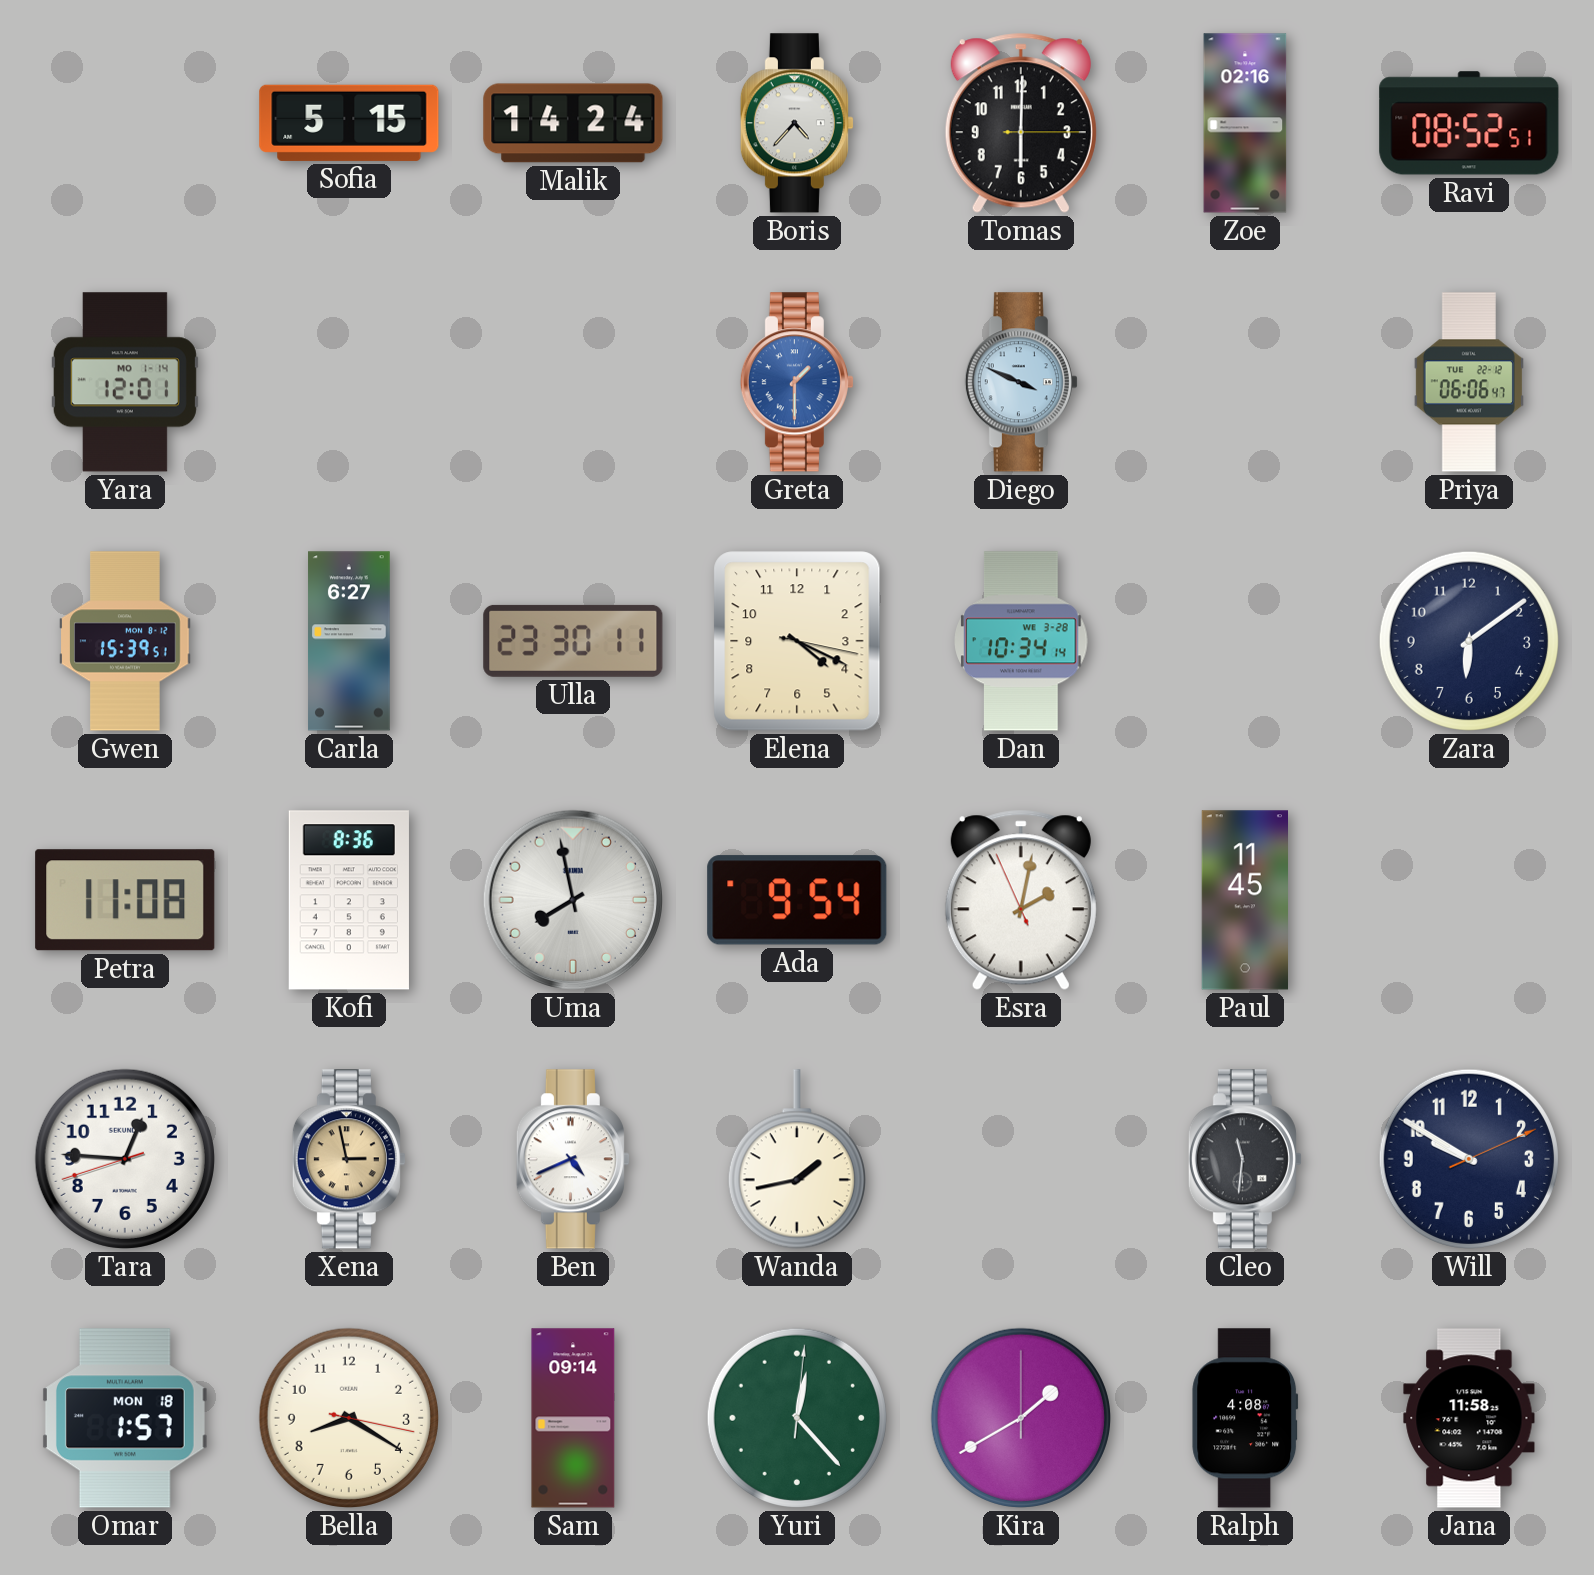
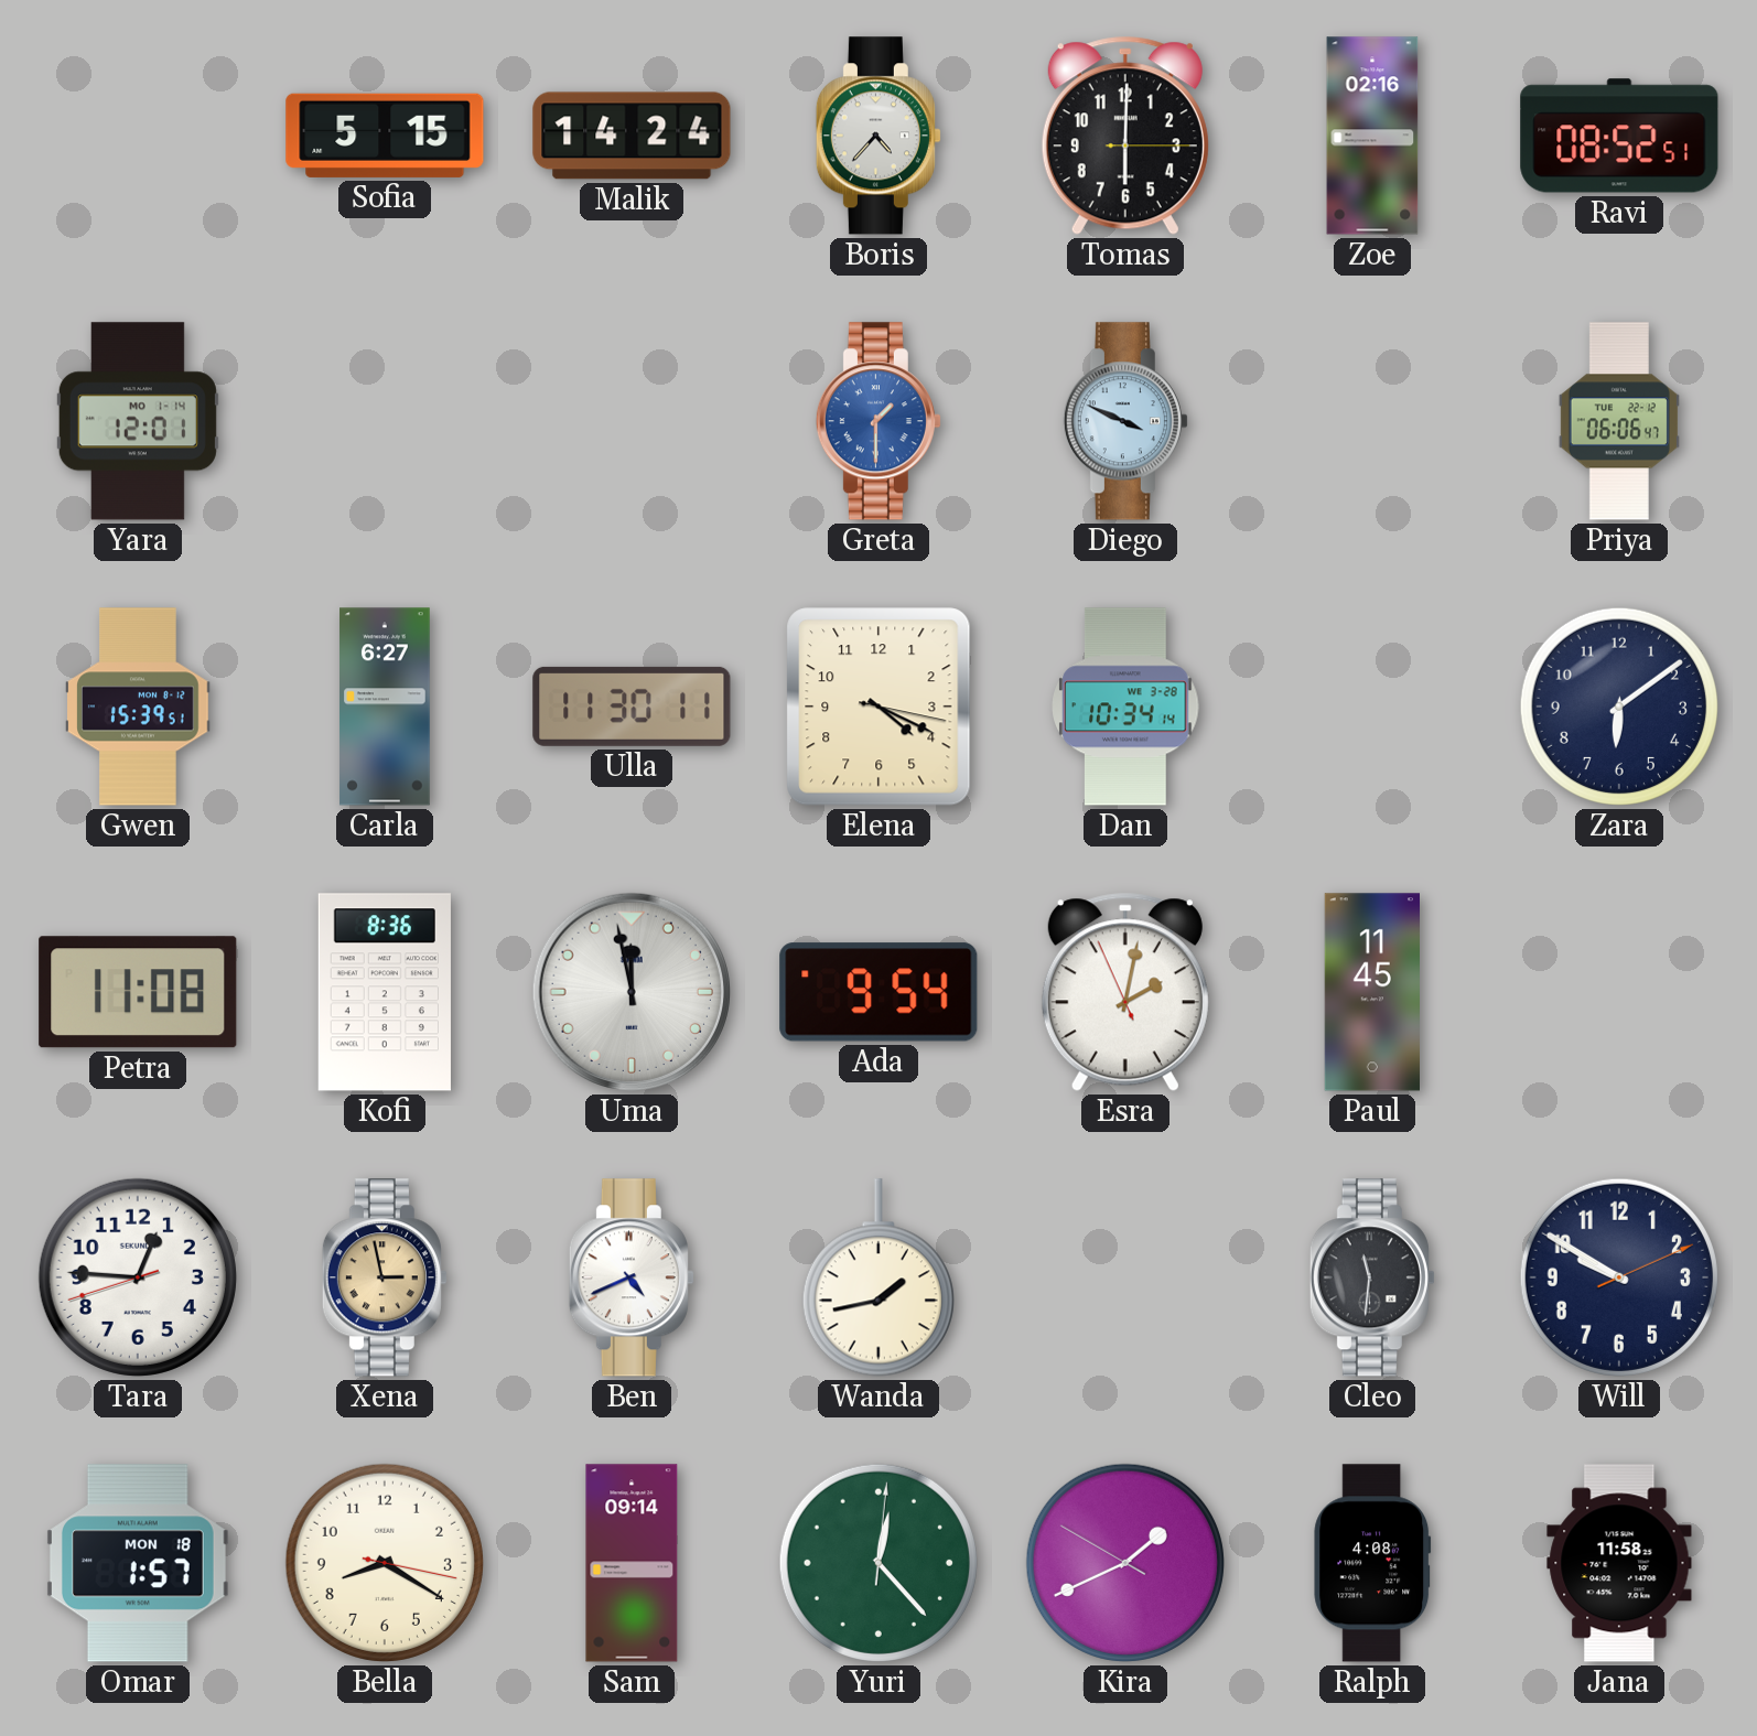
Ulla: 23:30 -> 11:30 (632, 707)
Uma: 7:58 -> 11:58 (632, 992)
Kira: 1:40:00 -> 1:40:50 (1125, 1563)
